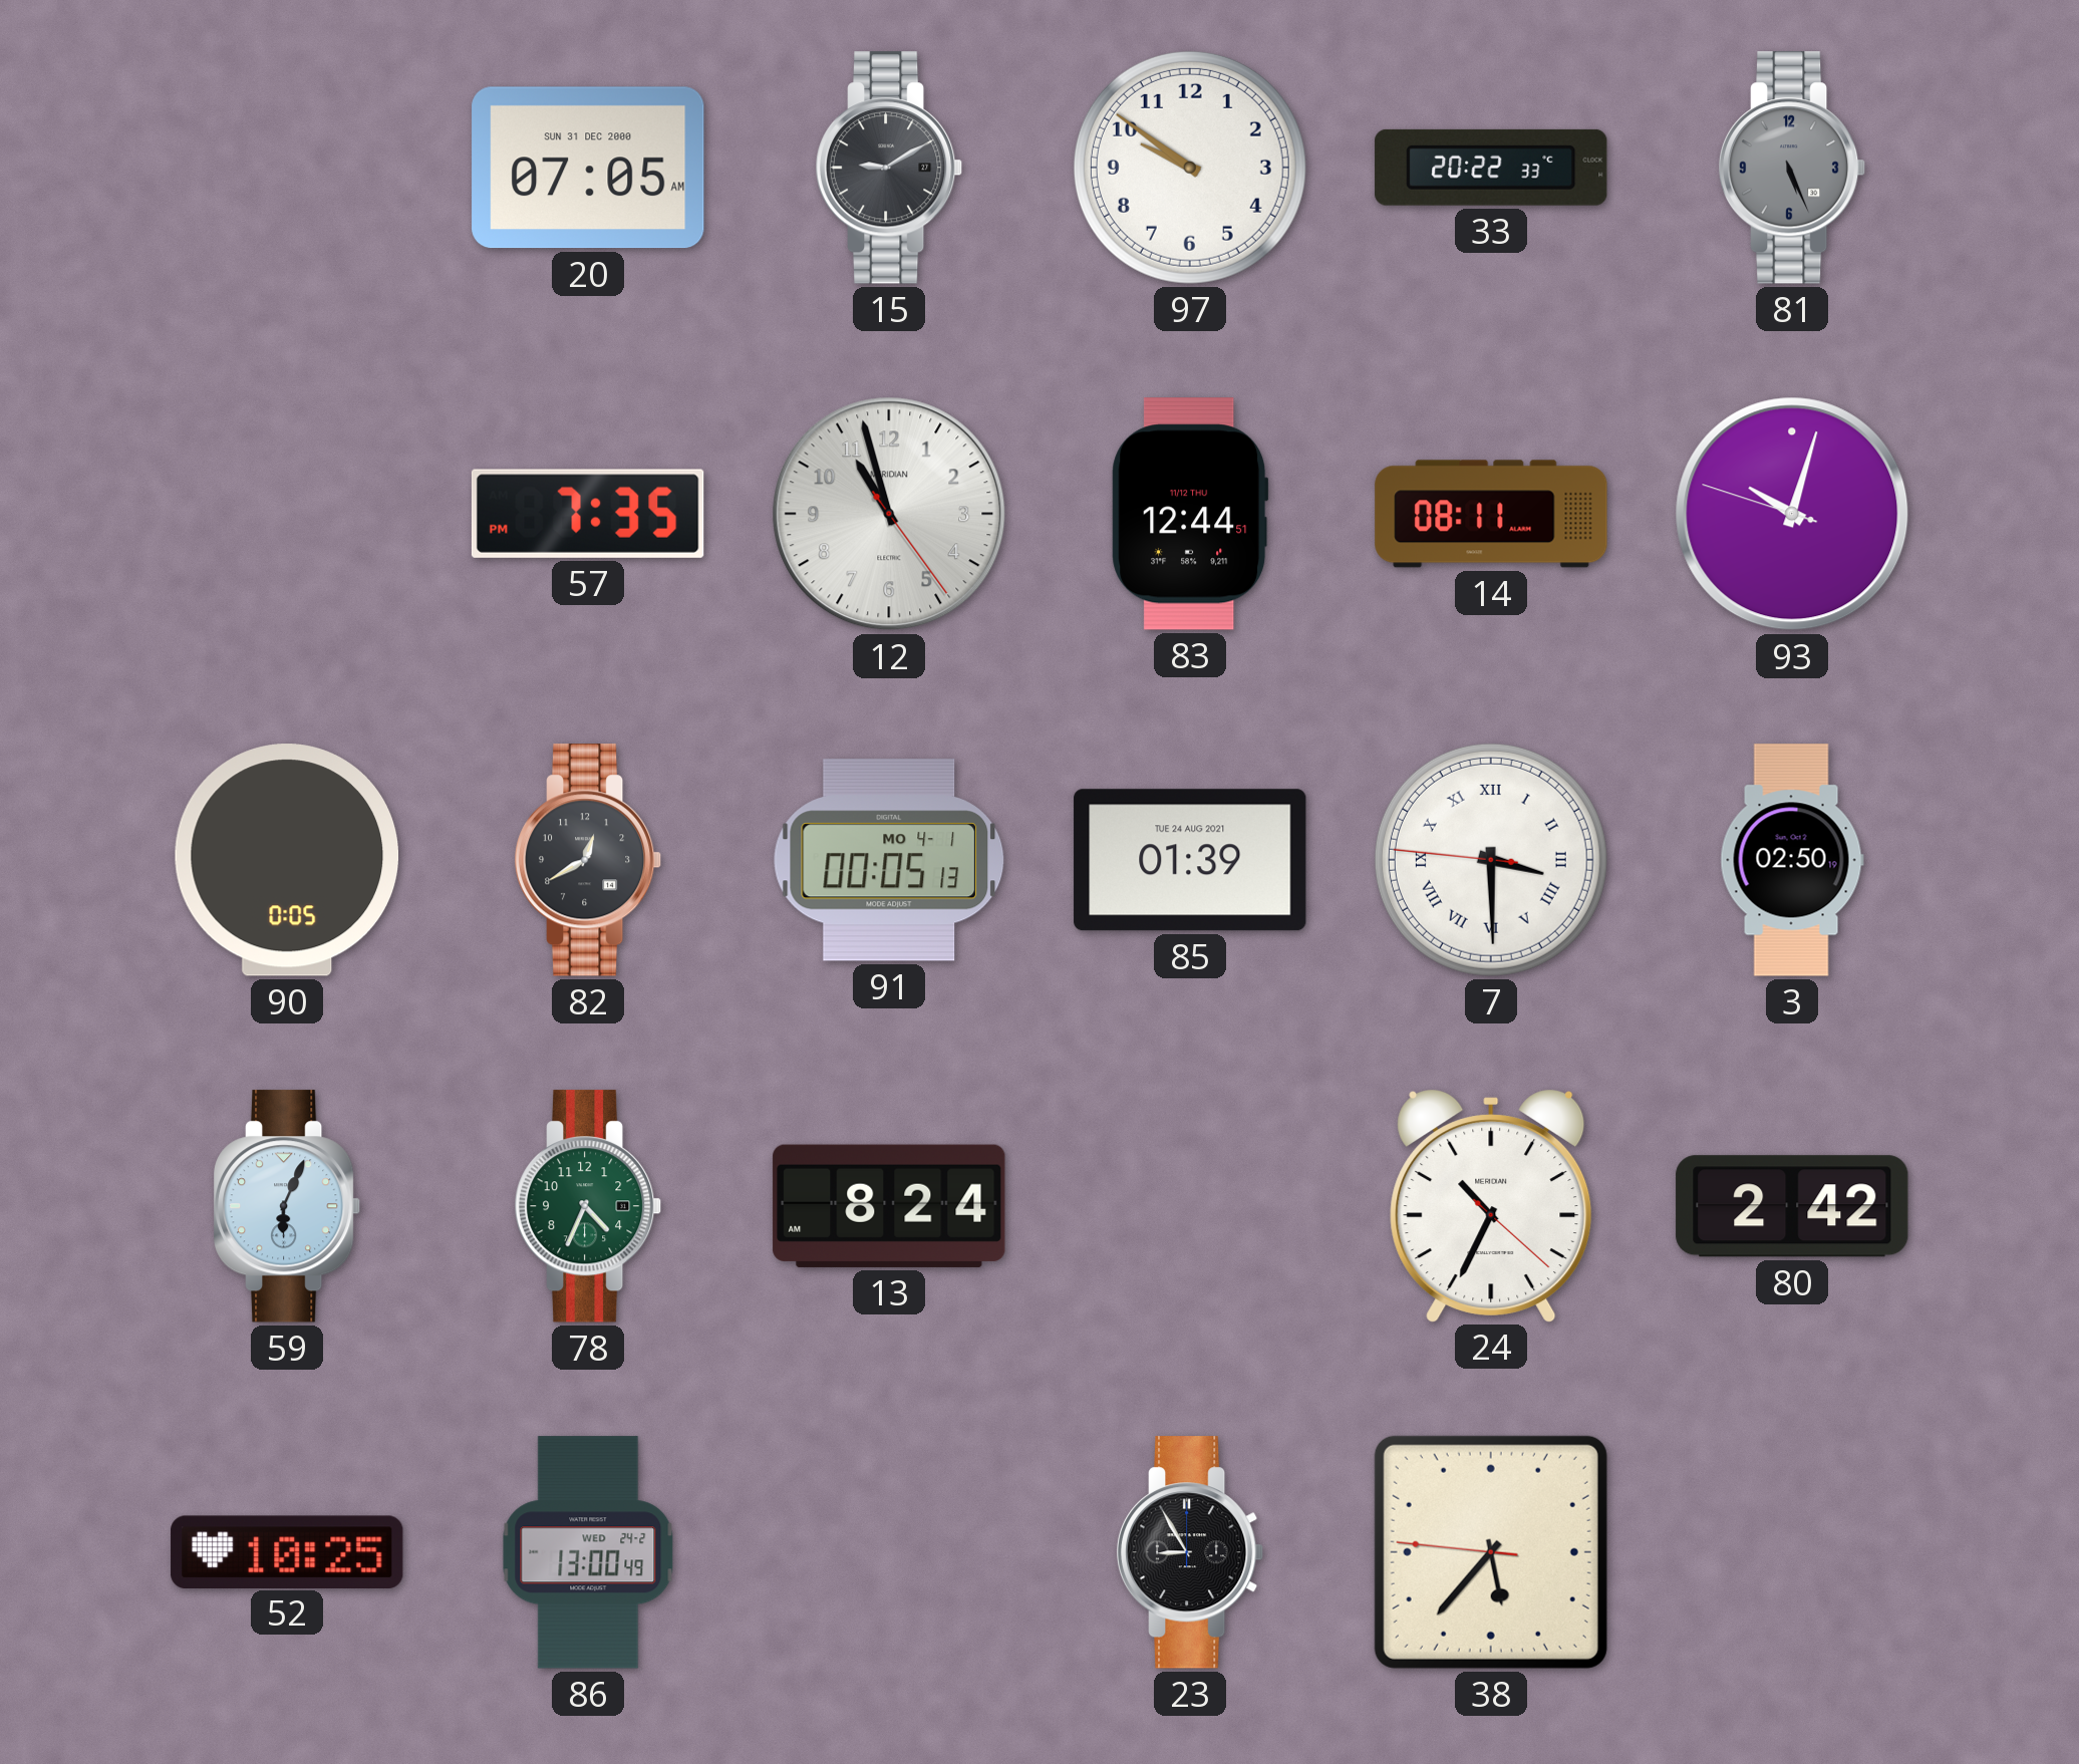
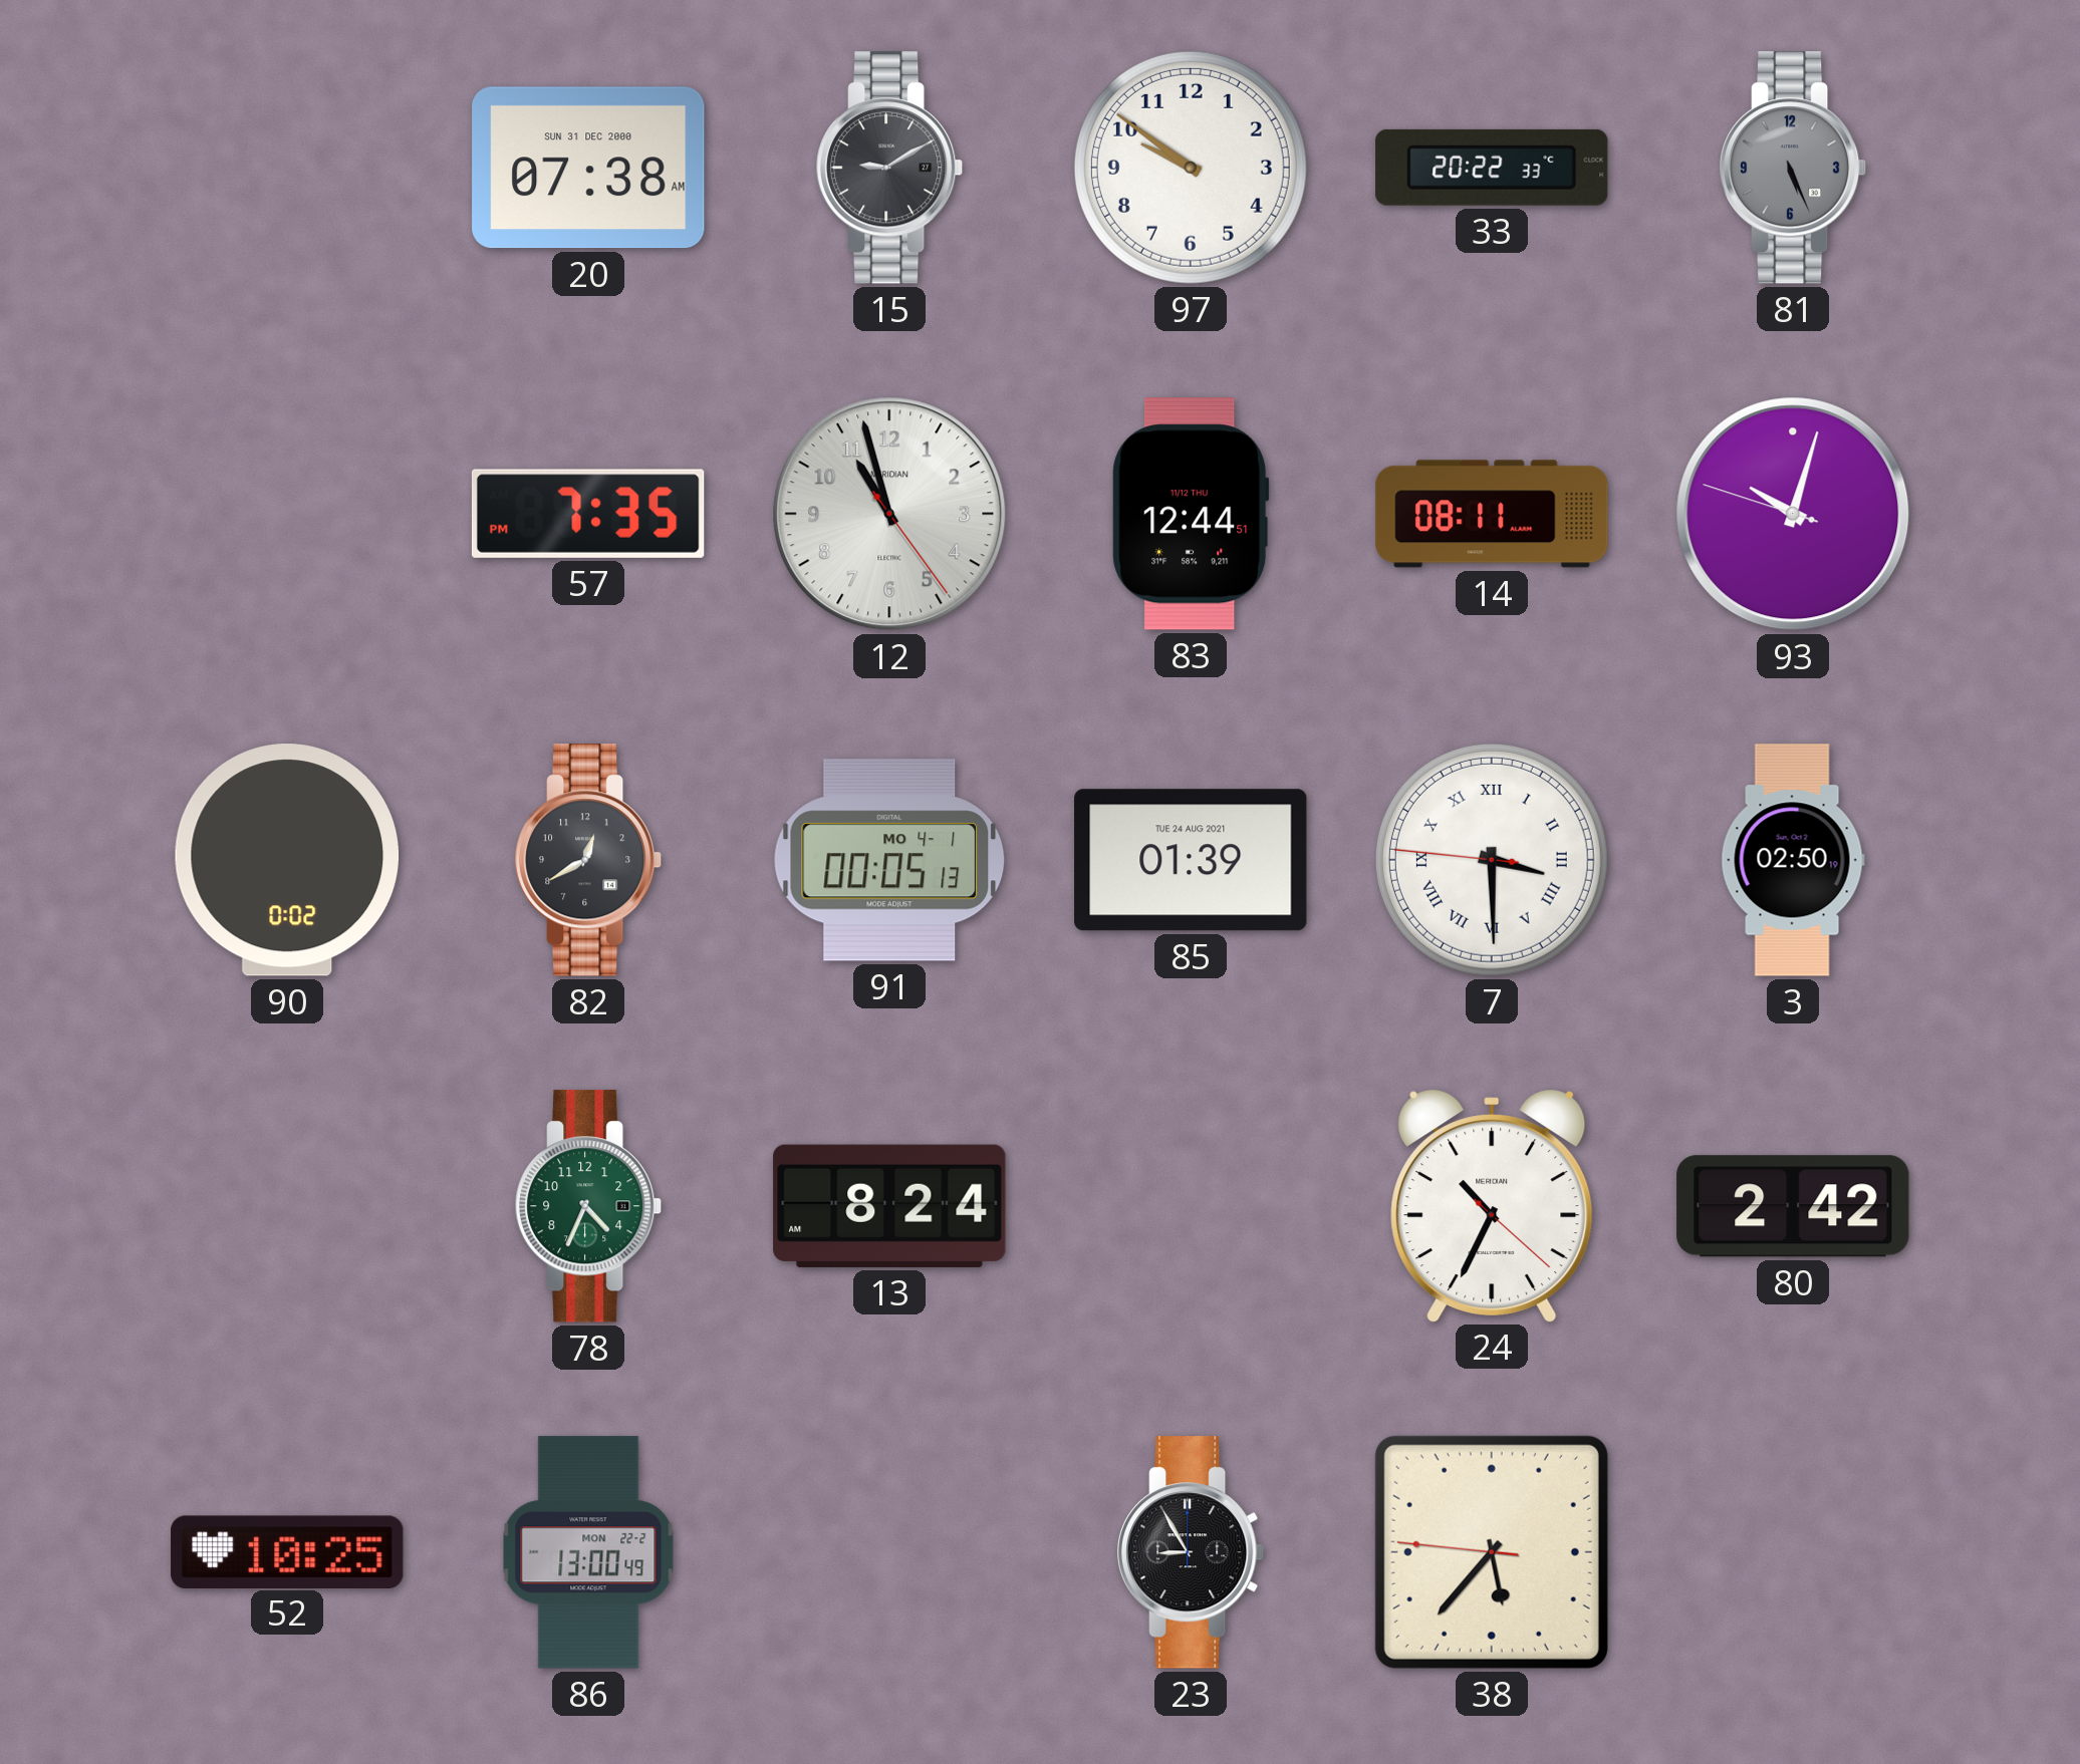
20: 07:05 -> 07:38 (588, 168)
90: 0:05 -> 0:02 (287, 860)
59: 6:04 -> none (288, 1206)
86 date: WED 24-2 -> MON 22-2 (588, 1552)
